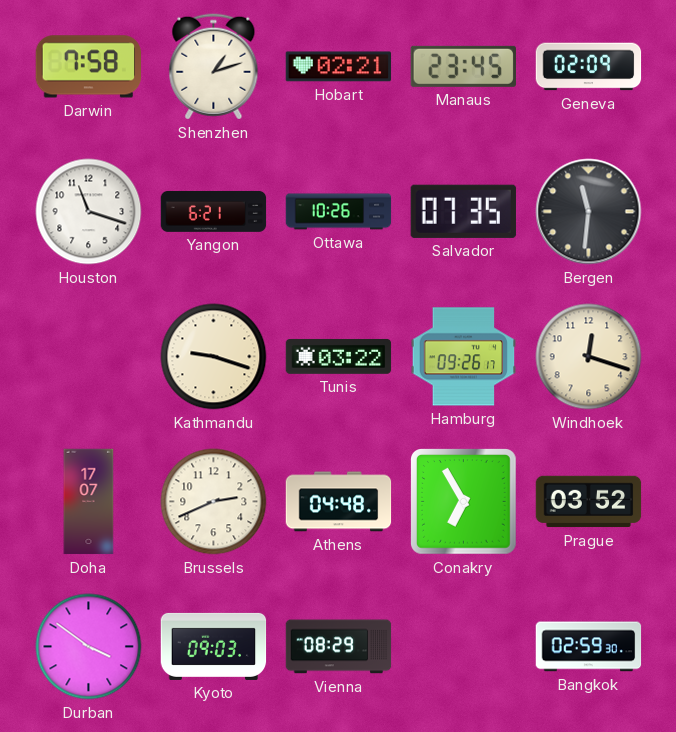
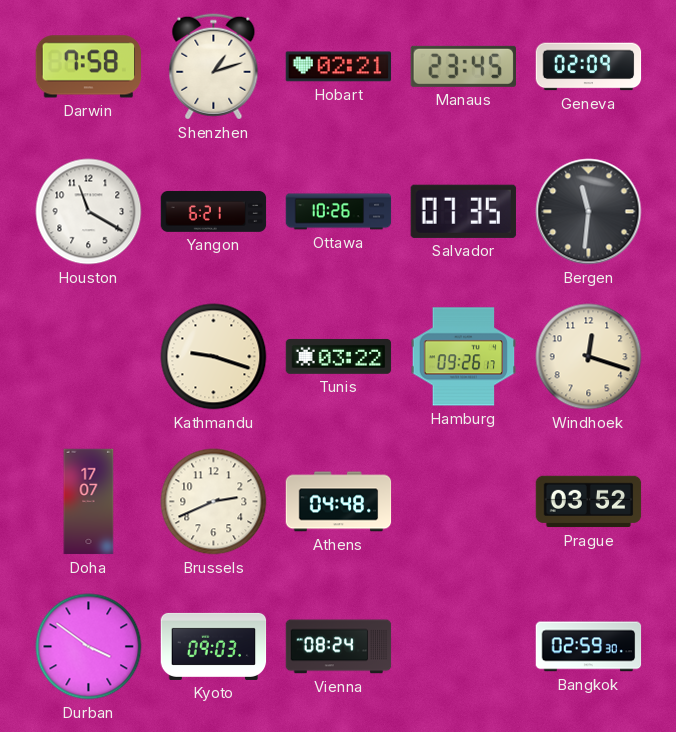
Houston: 11:18 -> 11:20 (89, 212)
Conakry: 6:55 -> none (464, 502)
Vienna: 08:29 -> 08:24 (339, 647)
